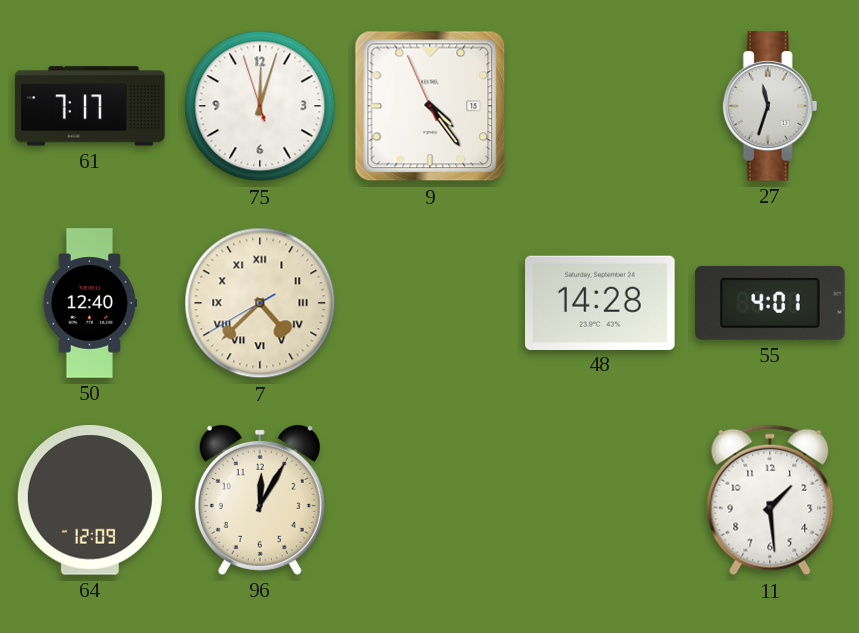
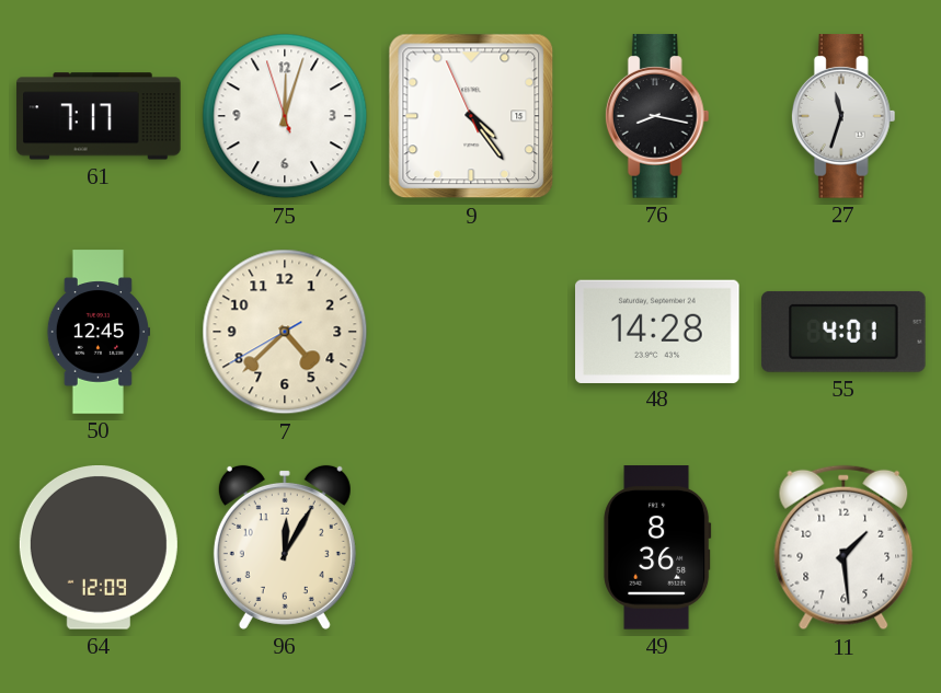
76: none -> 8:17 (657, 116)
50: 12:40 -> 12:45 (97, 332)
7 numerals: Roman -> Arabic (285, 332)
49: none -> 8:36 (657, 547)
